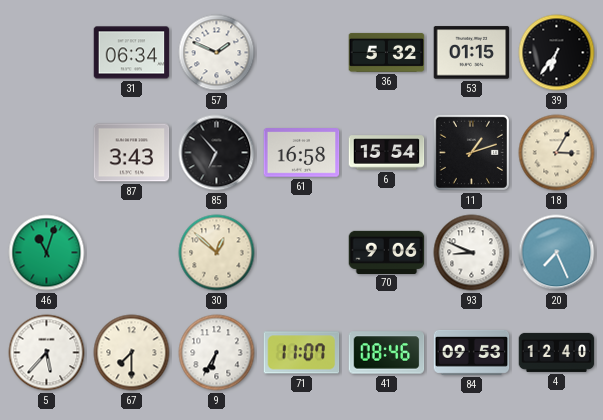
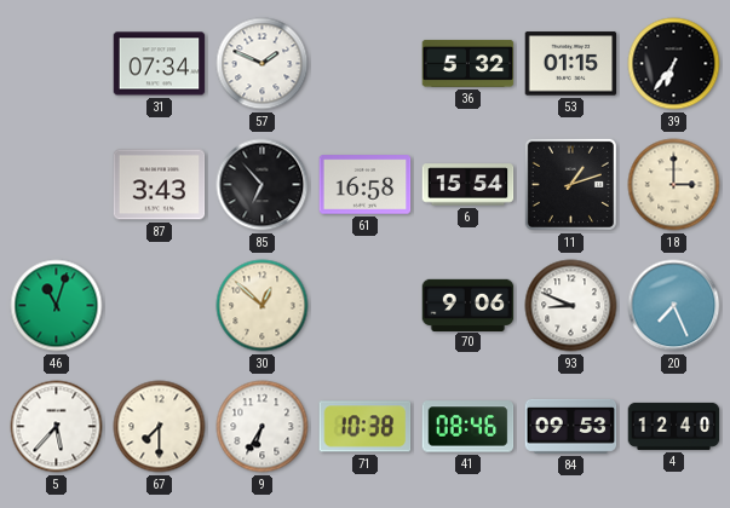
31: 06:34 -> 07:34 (160, 64)
18: 3:05 -> 3:00 (674, 185)
71: 11:07 -> 10:38 (366, 427)
